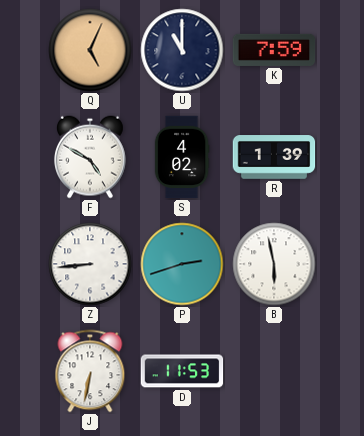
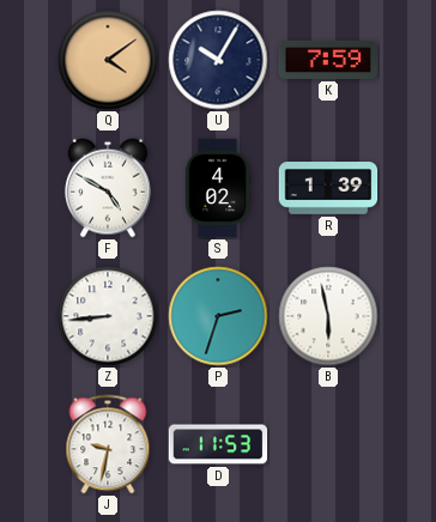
Q: 5:04 -> 4:09 (108, 60)
U: 11:00 -> 10:05 (218, 60)
P: 2:42 -> 2:33 (218, 316)
J: 6:32 -> 9:32 (108, 444)
